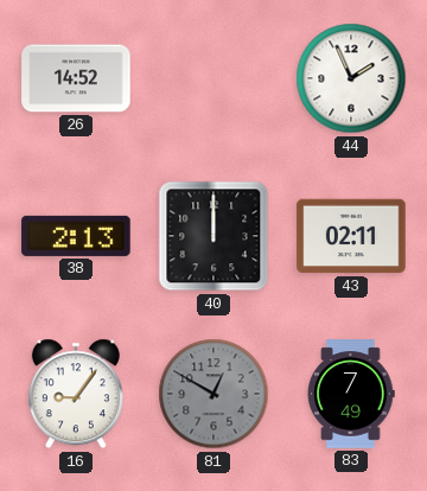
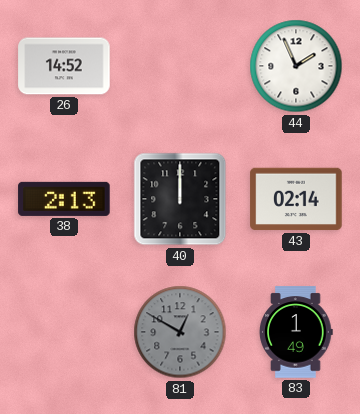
43: 02:11 -> 02:14 (296, 199)
16: 9:06 -> none (76, 394)
83: 7:49 -> 1:49 (296, 332)
